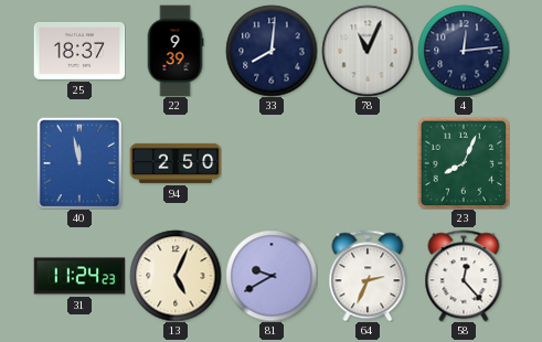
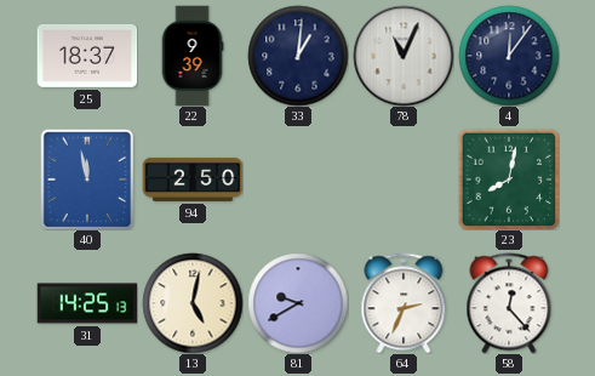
33: 8:01 -> 1:01 (298, 56)
4: 12:14 -> 12:06 (509, 56)
23: 8:04 -> 8:02 (509, 180)
31: 11:24 -> 14:25 (87, 303)
13: 5:04 -> 5:02 (193, 303)
